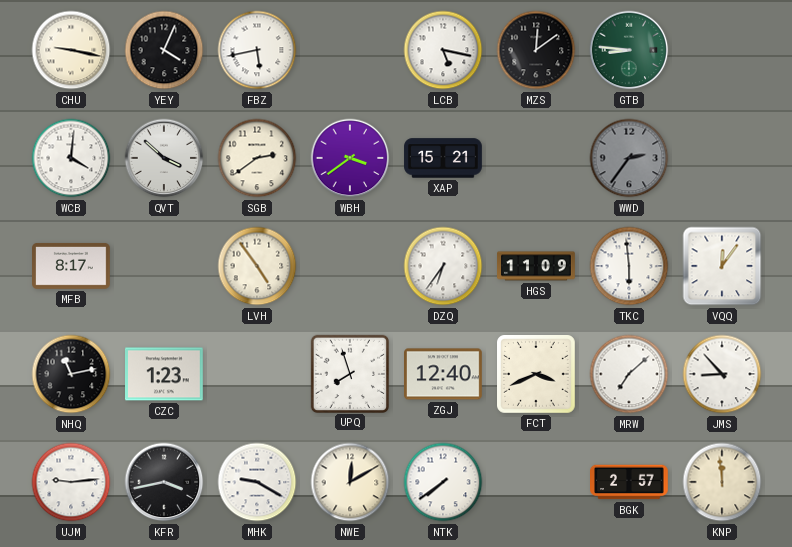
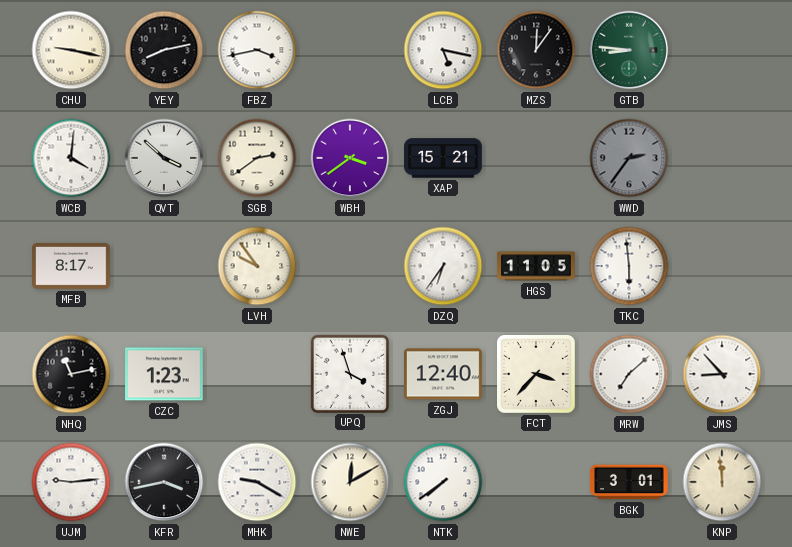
YEY: 4:04 -> 8:13 (164, 50)
FBZ: 5:43 -> 3:43 (257, 50)
MZS: 12:09 -> 12:06 (536, 50)
LVH: 4:54 -> 9:54 (257, 266)
HGS: 11:09 -> 11:05 (536, 266)
VQQ: 12:06 -> none (722, 266)
UPQ: 7:57 -> 3:57 (349, 373)
FCT: 3:41 -> 3:37 (537, 375)
BGK: 2:57 -> 3:01 (630, 482)
